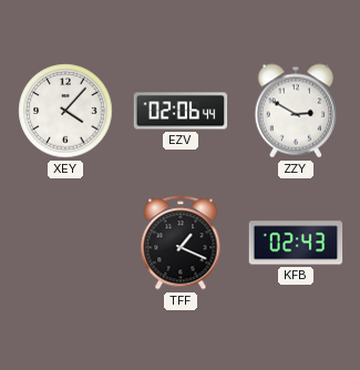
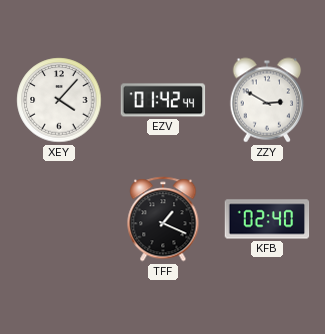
EZV: 02:06 -> 01:42 (163, 100)
KFB: 02:43 -> 02:40 (267, 219)
